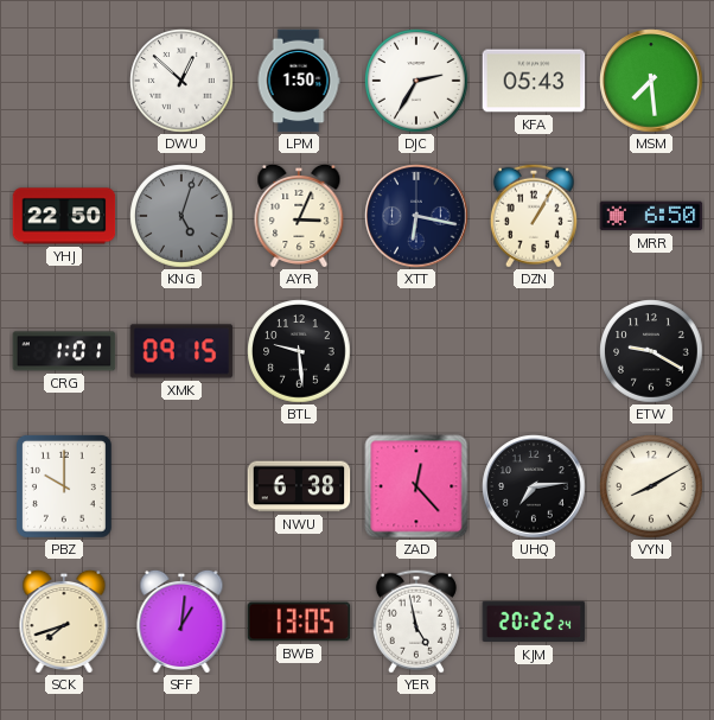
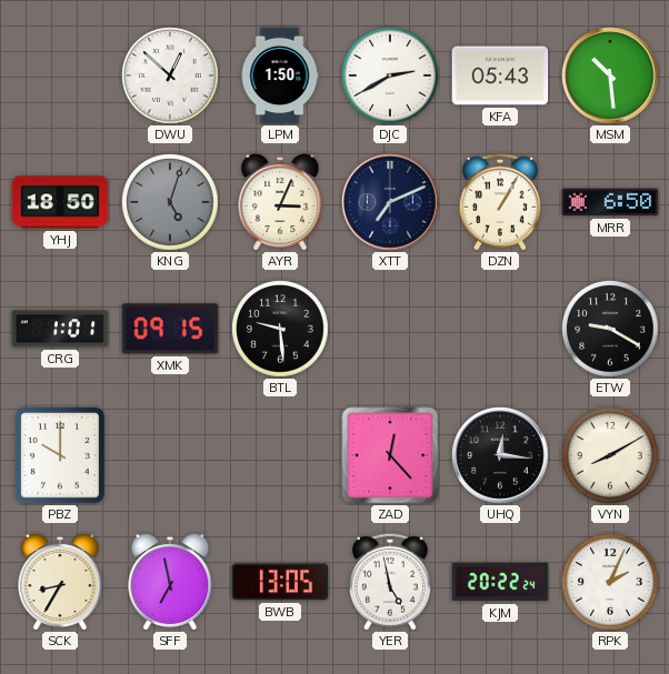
DJC: 2:35 -> 2:40 (390, 76)
MSM: 7:29 -> 10:29 (610, 76)
YHJ: 22:50 -> 18:50 (60, 202)
XTT: 6:17 -> 7:11 (390, 202)
NWU: 6:38 -> none (299, 486)
UHQ: 7:14 -> 12:16 (500, 455)
SCK: 7:42 -> 8:35 (60, 581)
SFF: 1:01 -> 6:58 (170, 581)
RPK: none -> 2:04 (610, 582)
